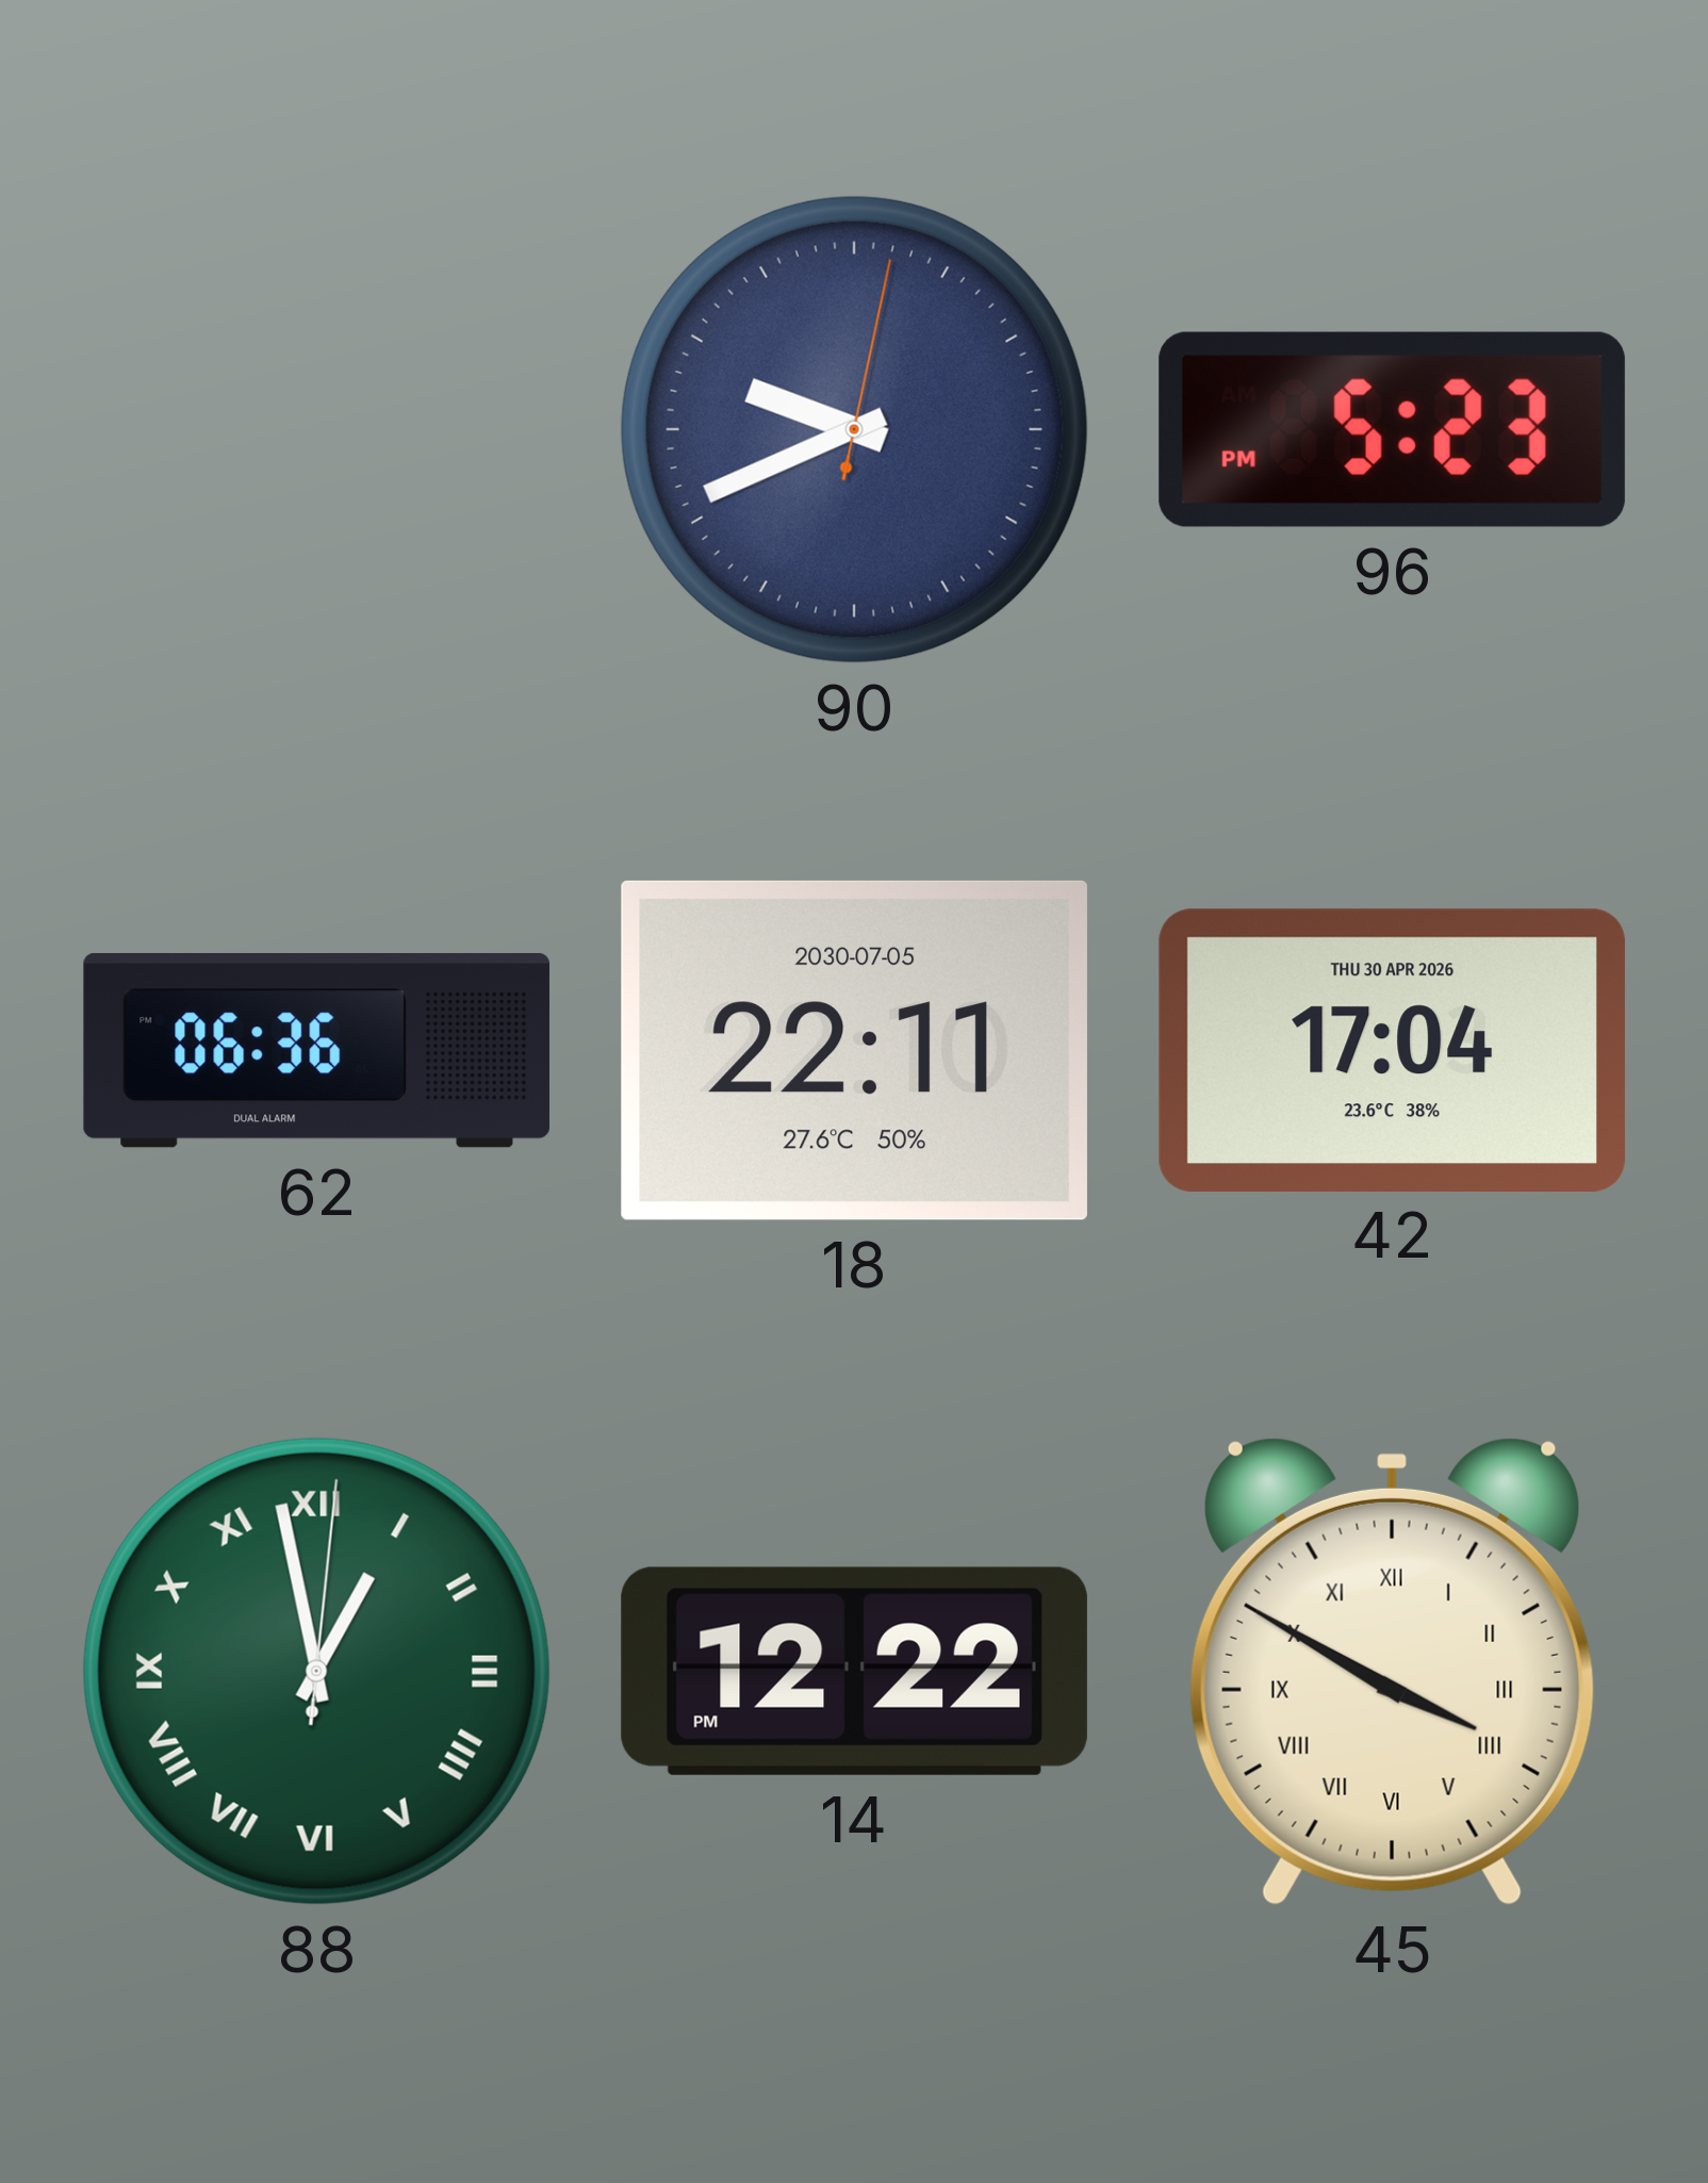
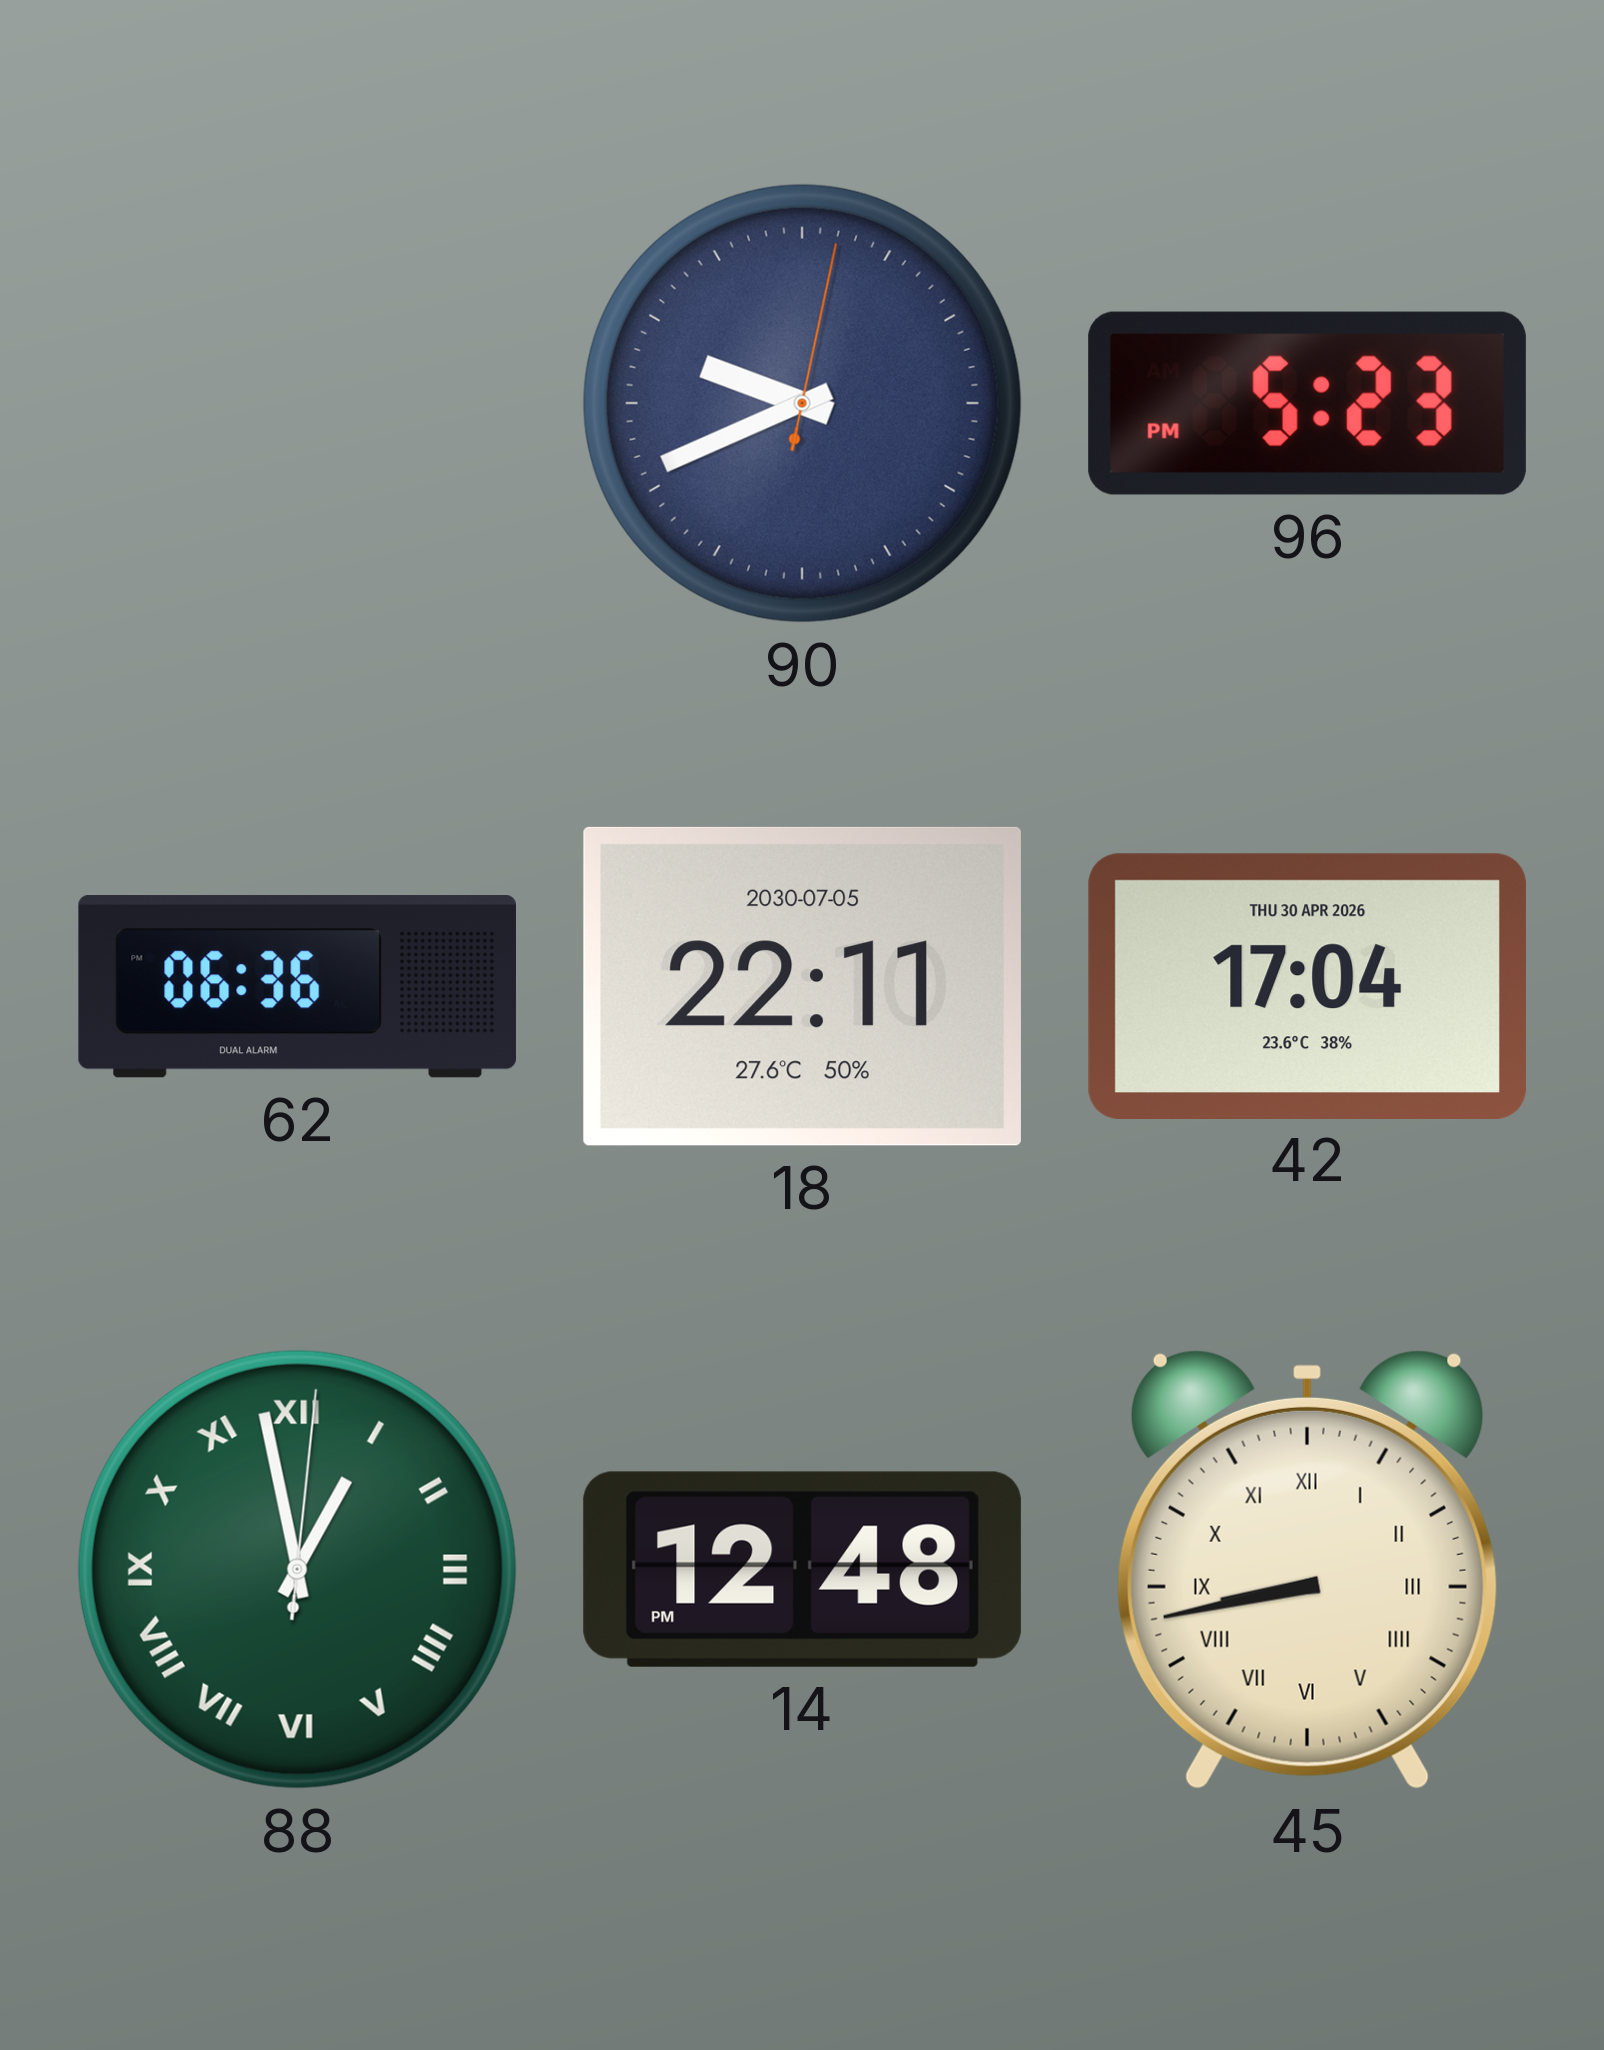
14: 12:22 -> 12:48 (802, 1569)
45: 3:50 -> 8:43 (1307, 1569)
